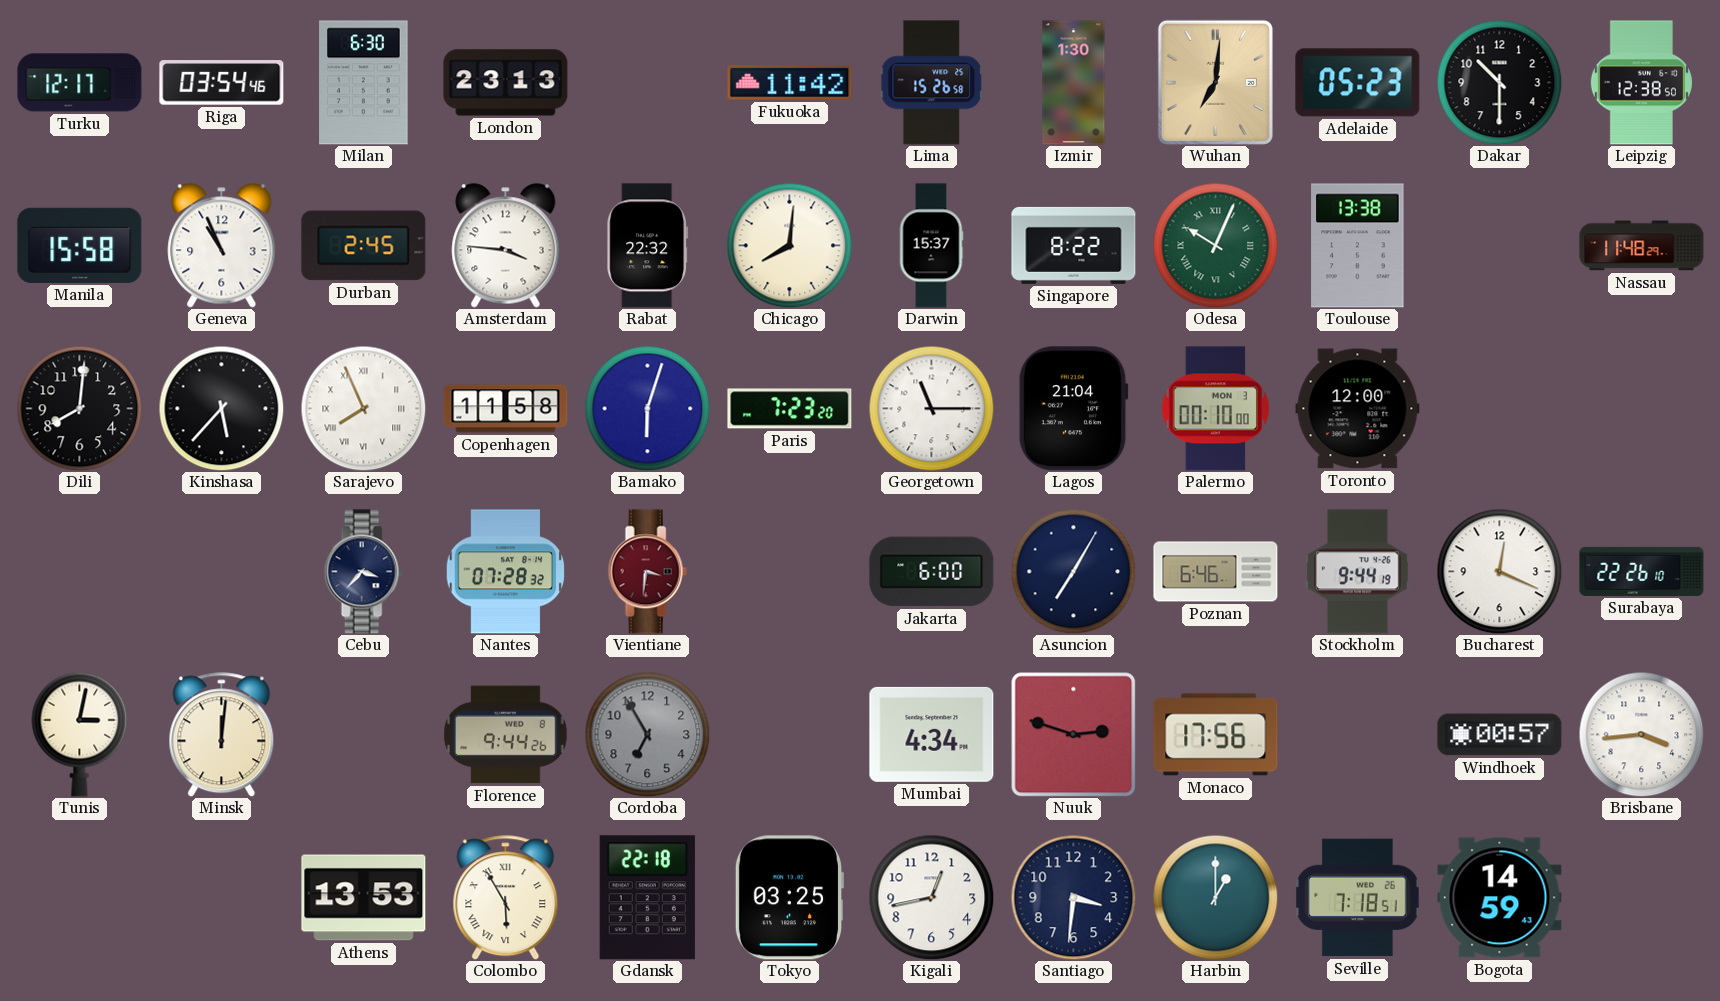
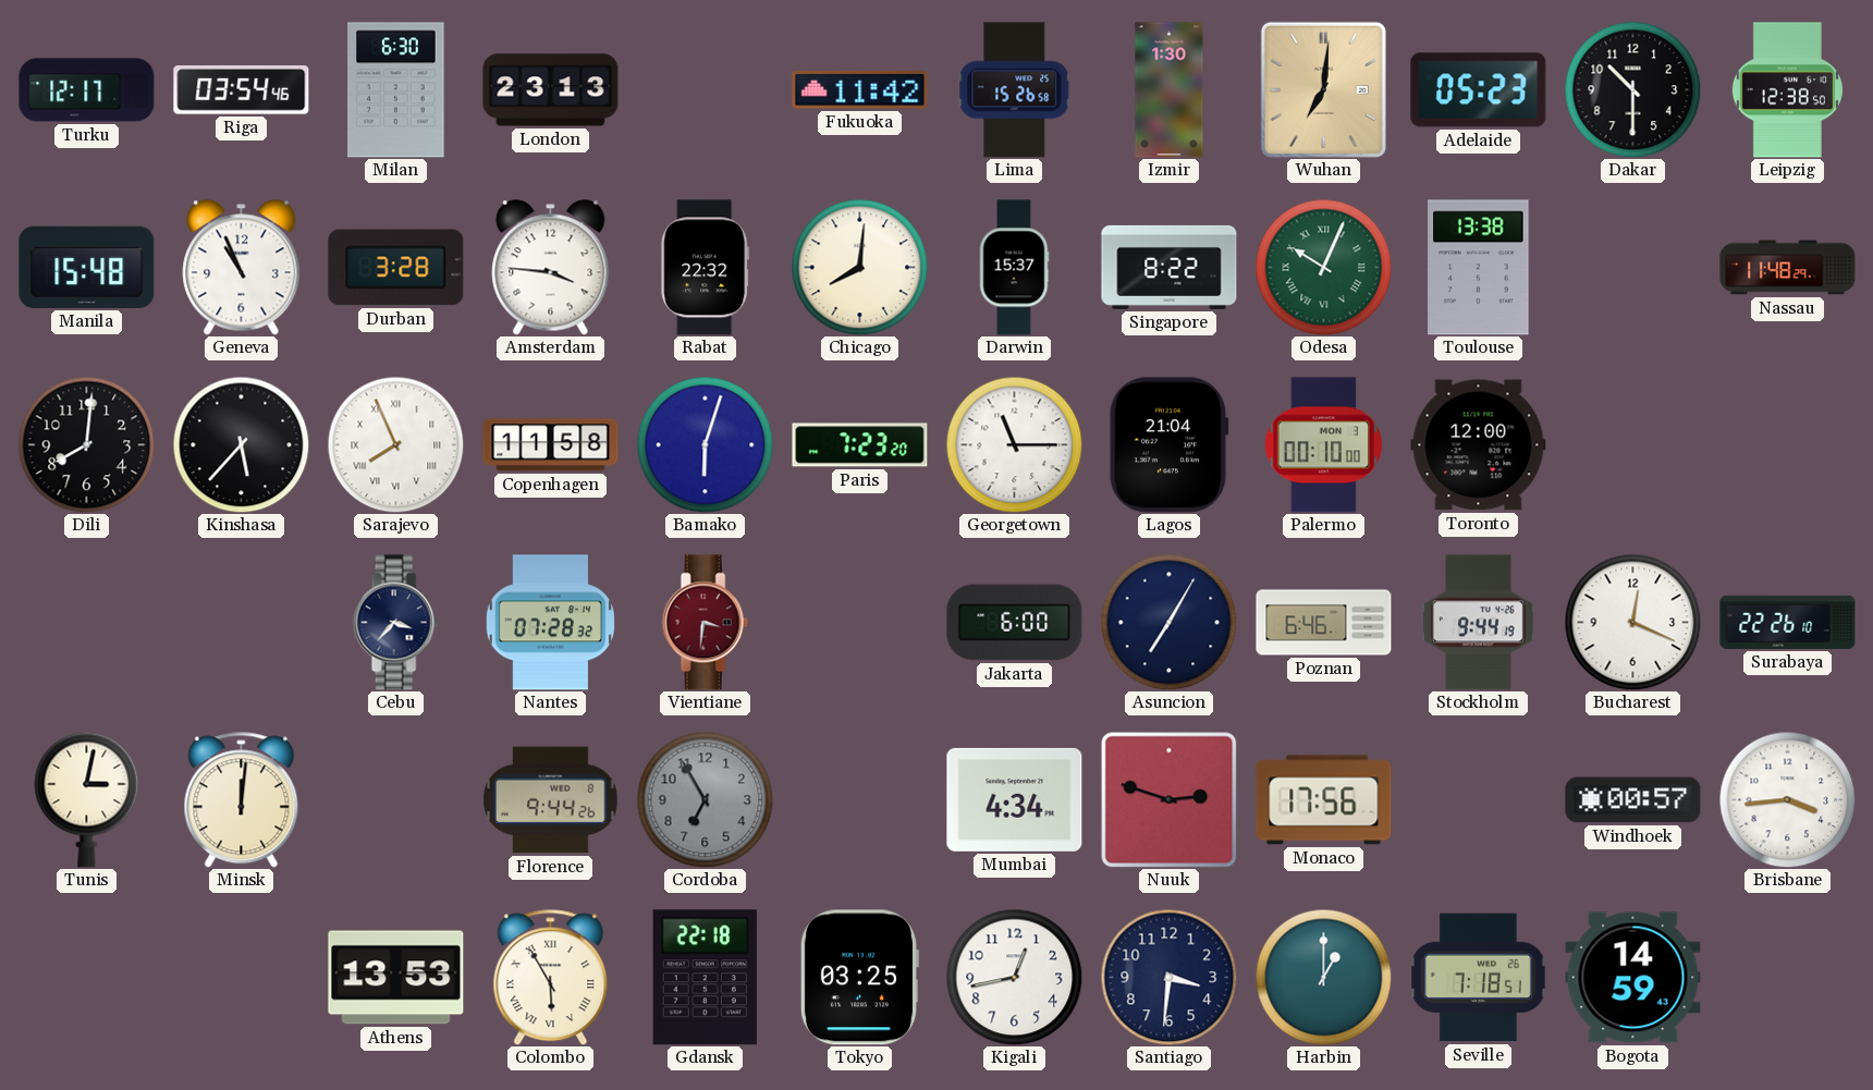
Manila: 15:58 -> 15:48 (87, 267)
Durban: 2:45 -> 3:28 (396, 268)
